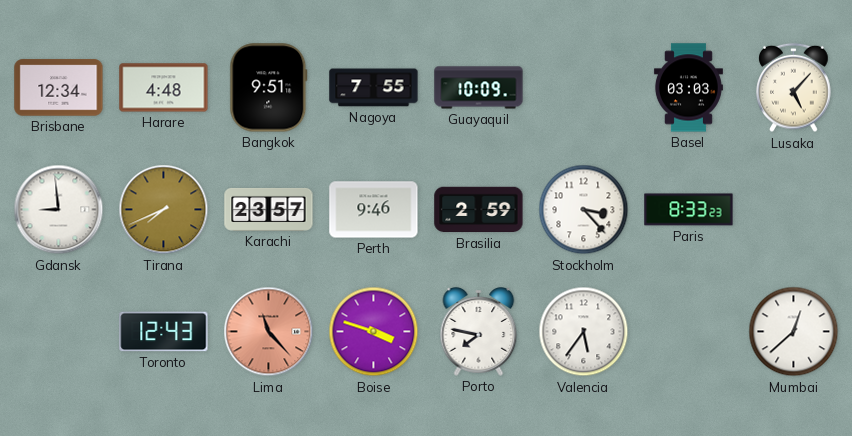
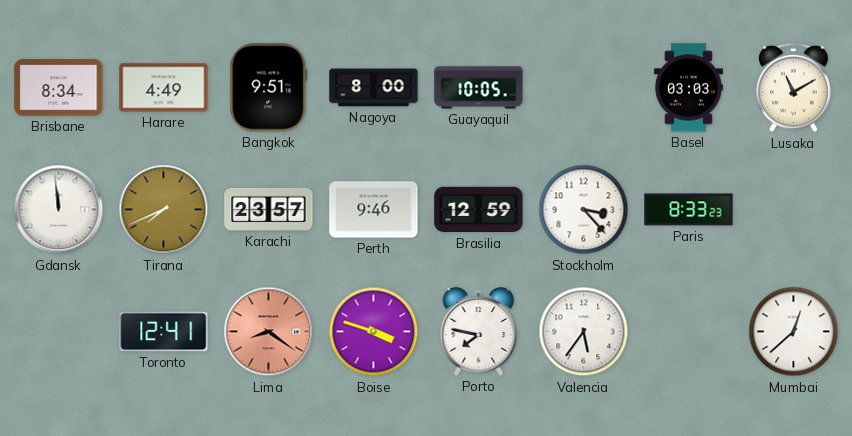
Brisbane: 12:34 -> 8:34 (59, 88)
Harare: 4:48 -> 4:49 (164, 88)
Nagoya: 7:55 -> 8:00 (374, 88)
Guayaquil: 10:09 -> 10:05 (479, 88)
Lusaka: 5:07 -> 11:10 (794, 88)
Gdansk: 8:59 -> 11:59 (59, 210)
Brasilia: 2:59 -> 12:59 (479, 210)
Toronto: 12:43 -> 12:41 (164, 332)
Lima: 11:23 -> 8:21 (269, 332)
